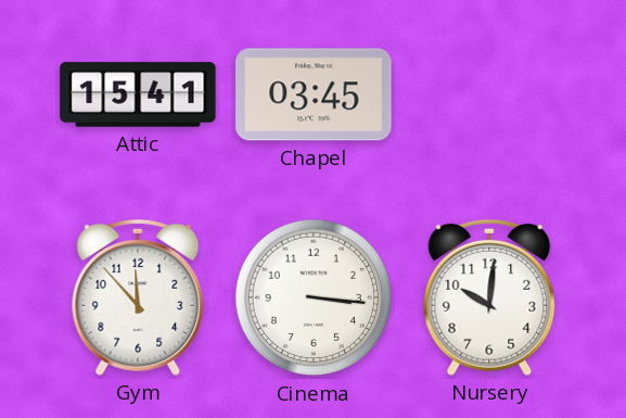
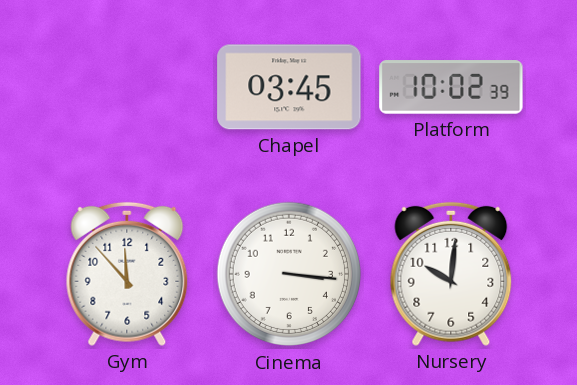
Attic: 15:41 -> none (138, 94)
Platform: none -> 10:02 (451, 87)
